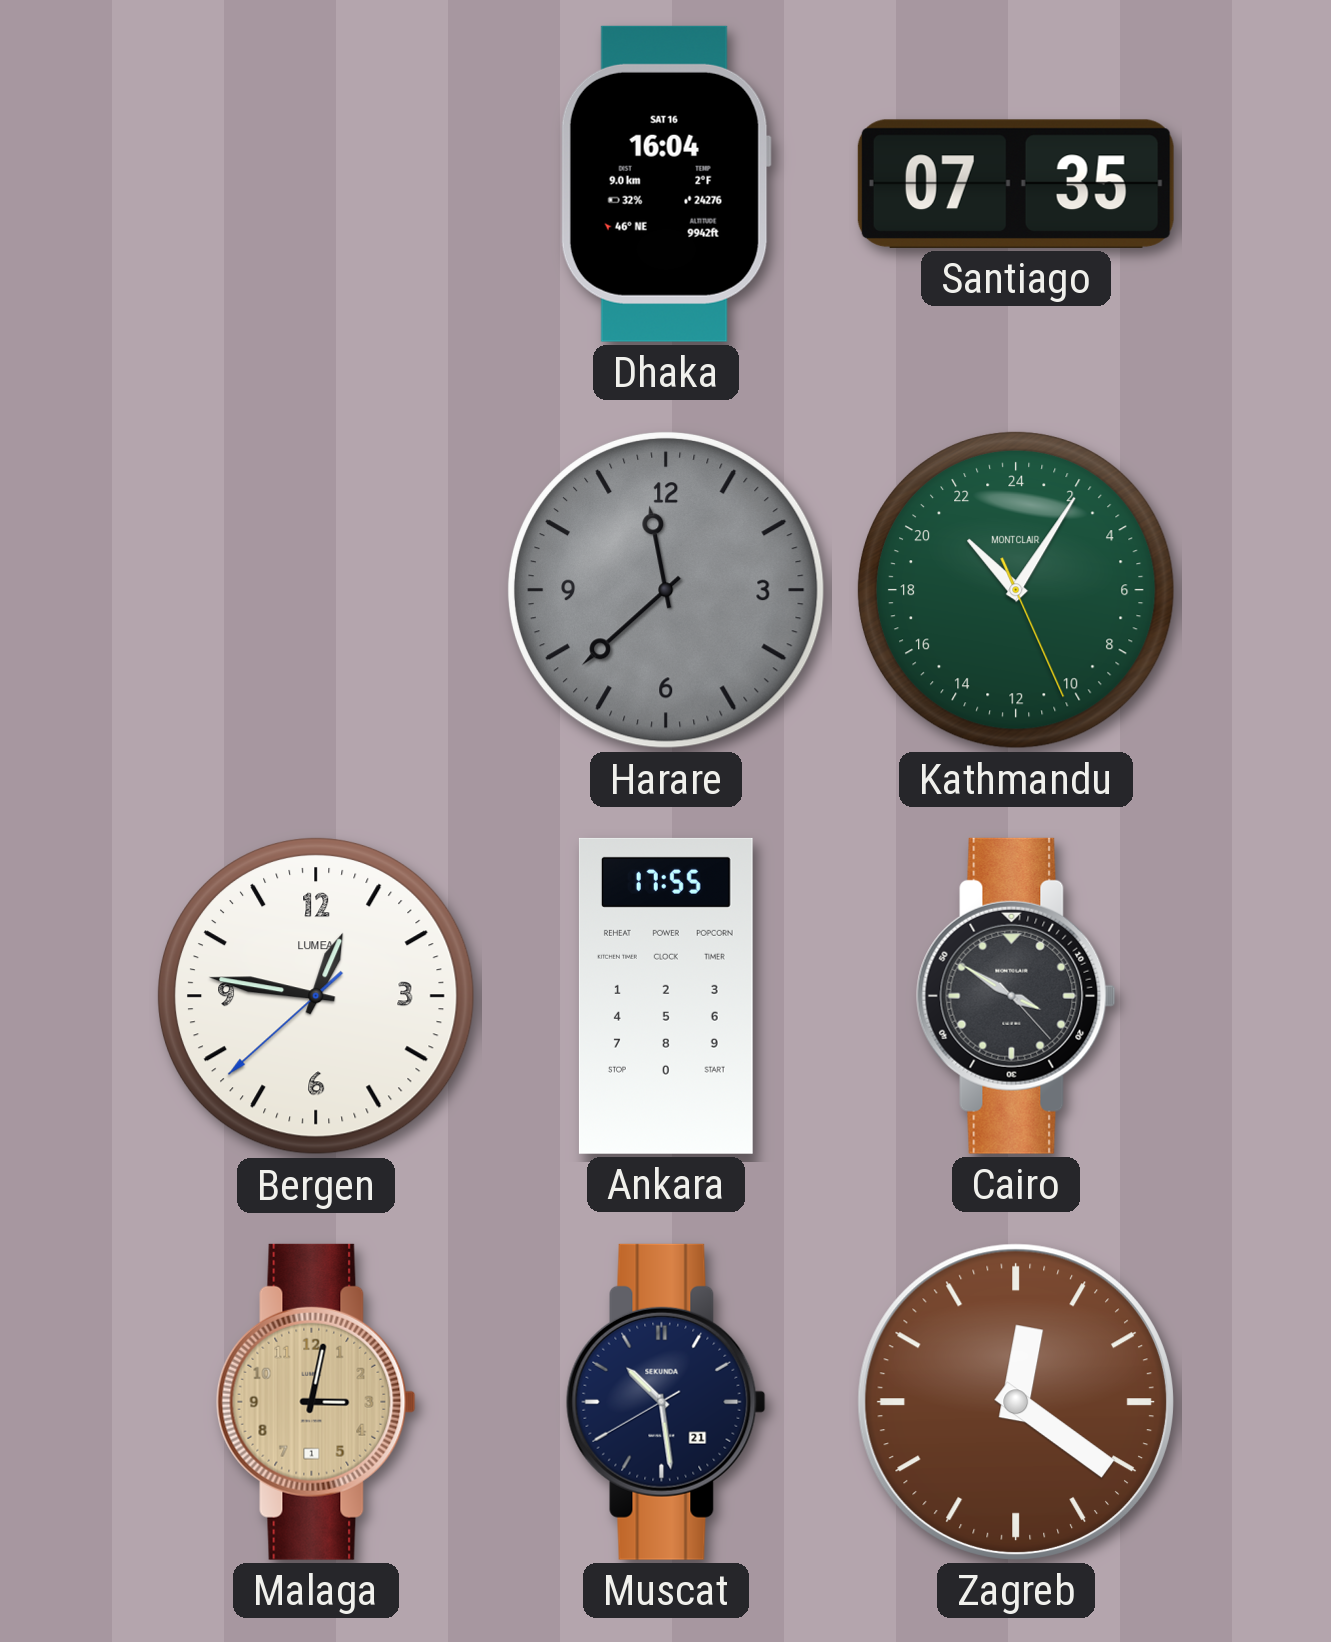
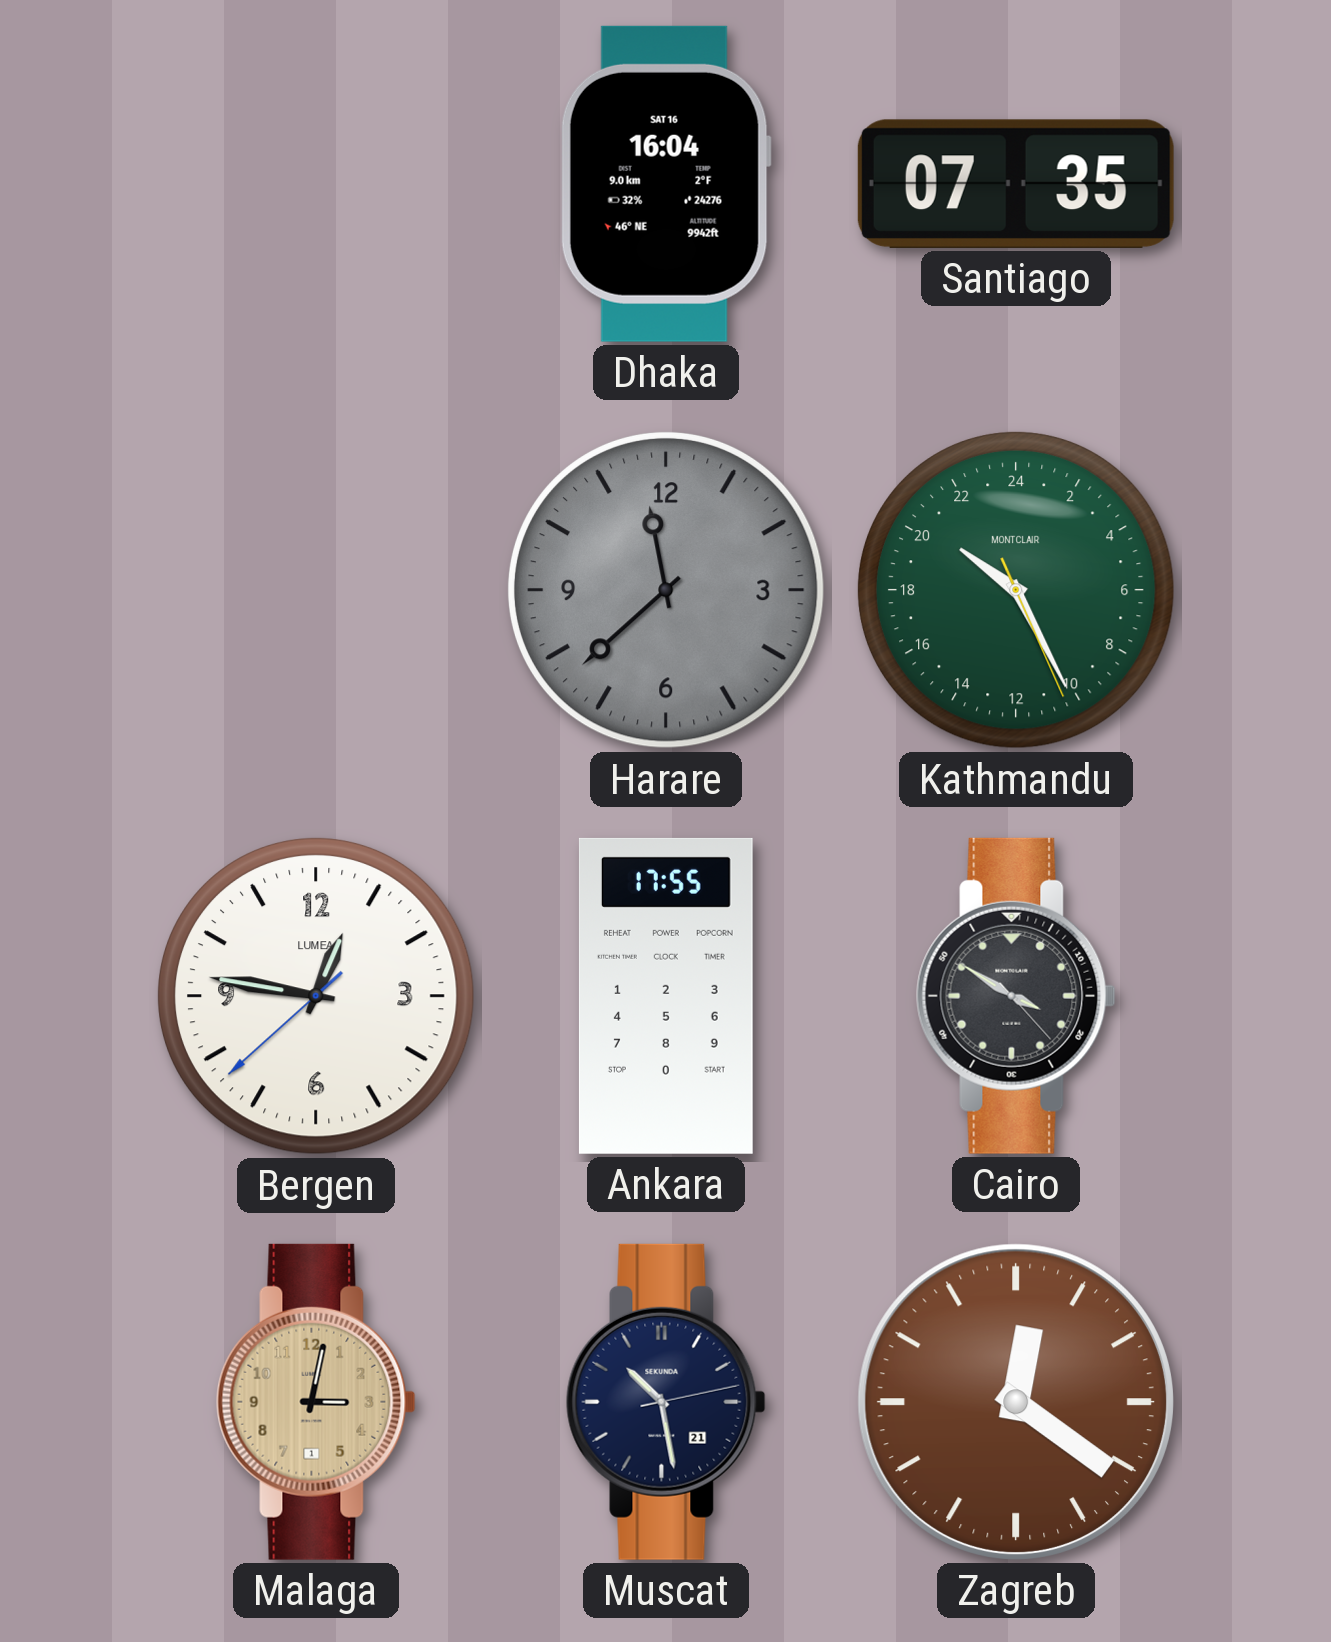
Kathmandu: 21:05 -> 20:25 (1016, 590)
Muscat: 10:28:40 -> 10:28:13 (666, 1402)
